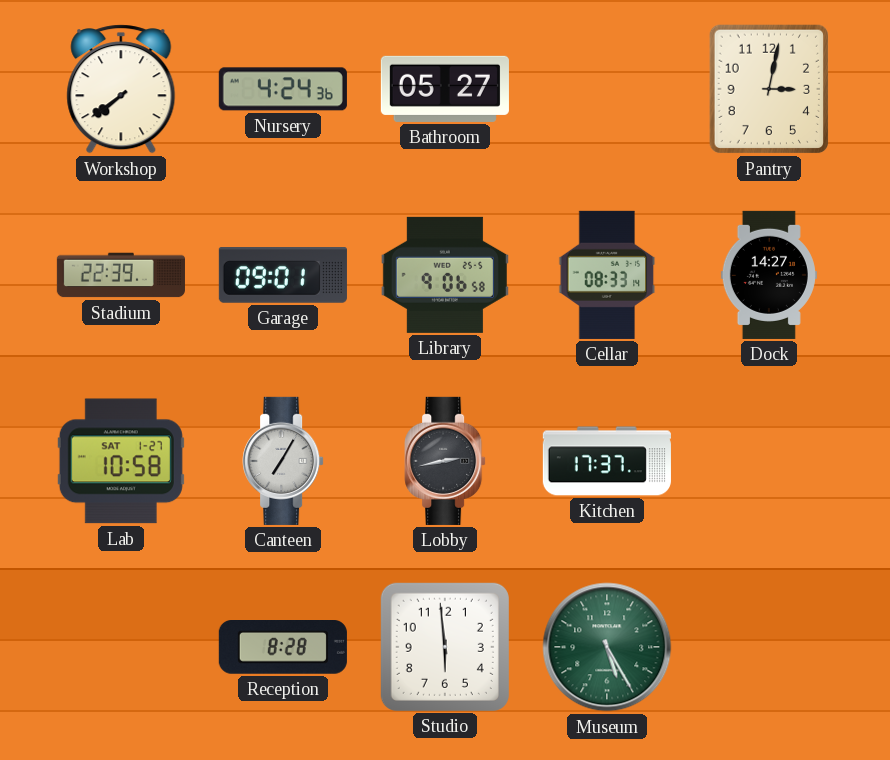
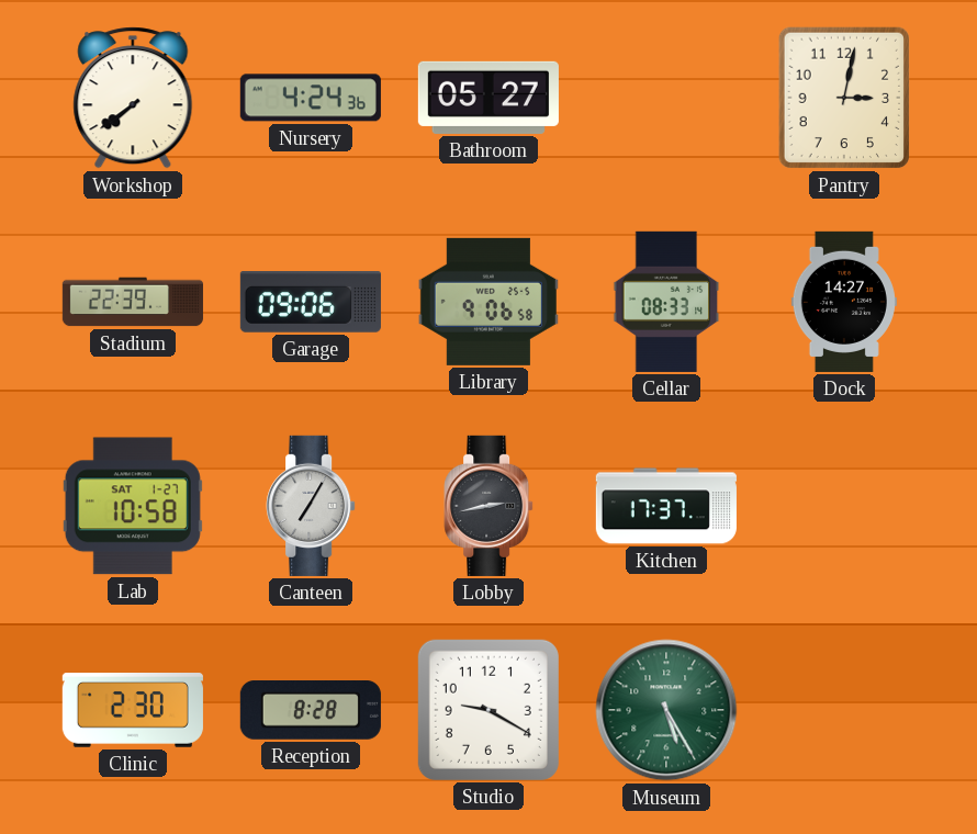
Garage: 09:01 -> 09:06 (311, 302)
Clinic: none -> 2:30 (133, 711)
Studio: 5:59 -> 9:20 (488, 710)
